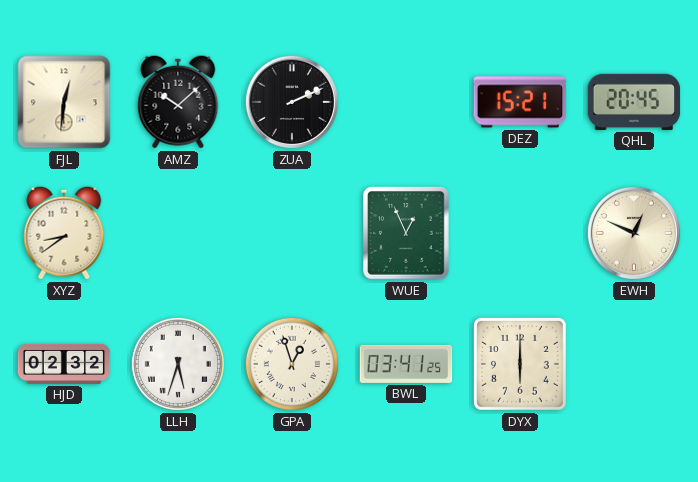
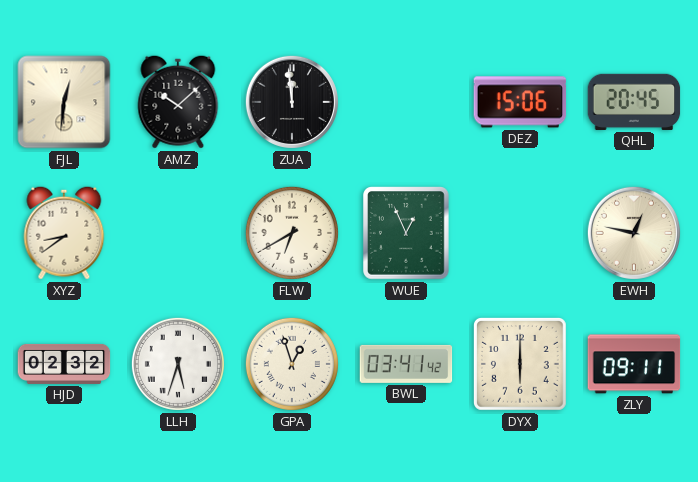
ZUA: 2:11 -> 11:59 (292, 102)
DEZ: 15:21 -> 15:06 (520, 102)
FLW: none -> 6:40 (292, 233)
EWH: 12:49 -> 12:47 (634, 233)
BWL: 03:41:25 -> 03:41:42 (406, 364)
ZLY: none -> 09:11 (634, 364)
